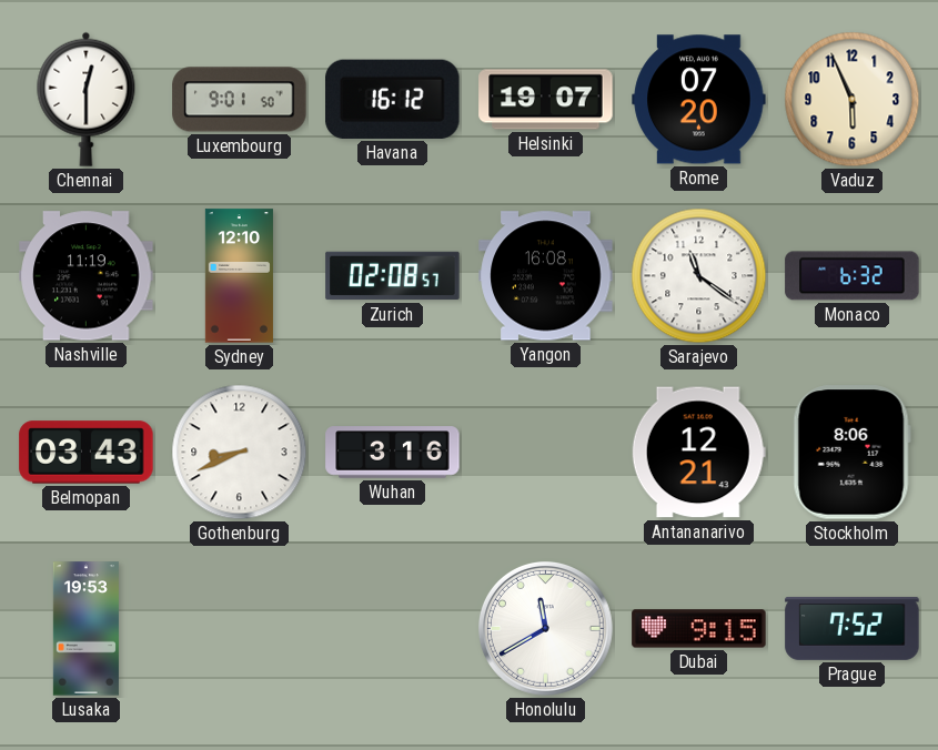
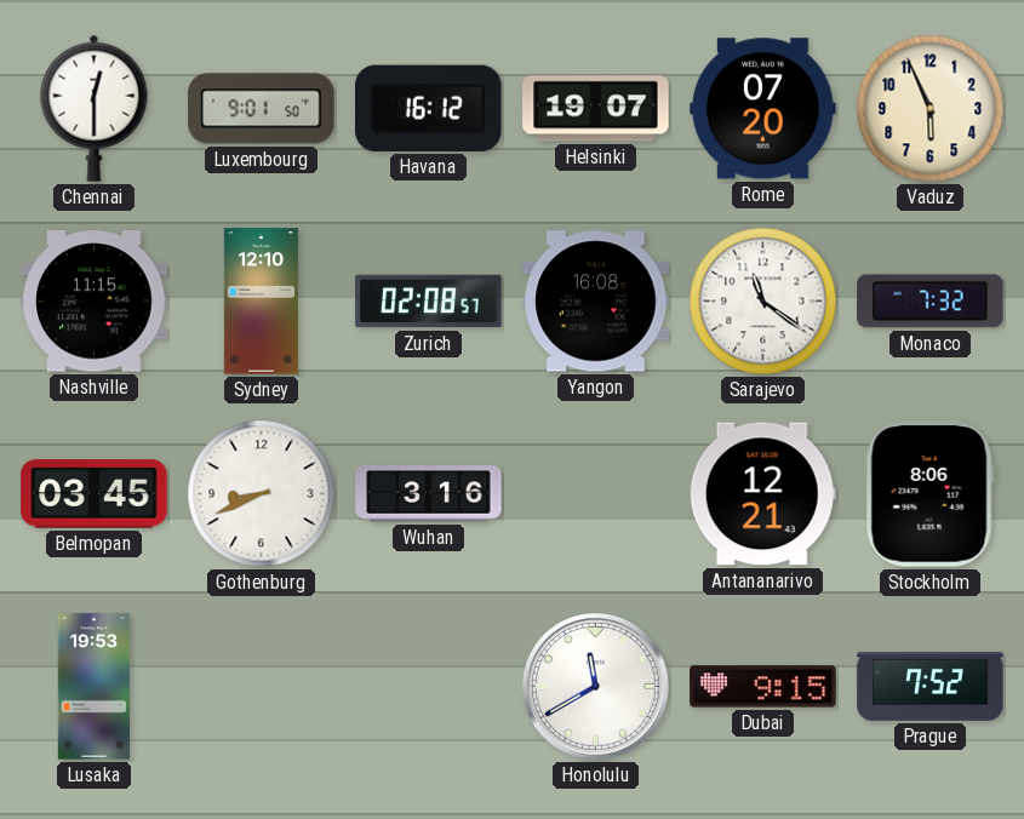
Nashville: 11:19 -> 11:15 (95, 302)
Monaco: 6:32 -> 7:32 (931, 302)
Belmopan: 03:43 -> 03:45 (95, 494)
